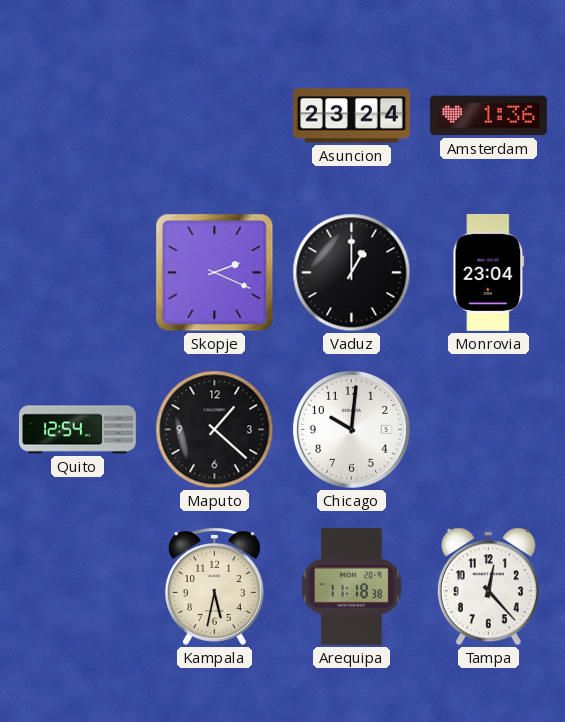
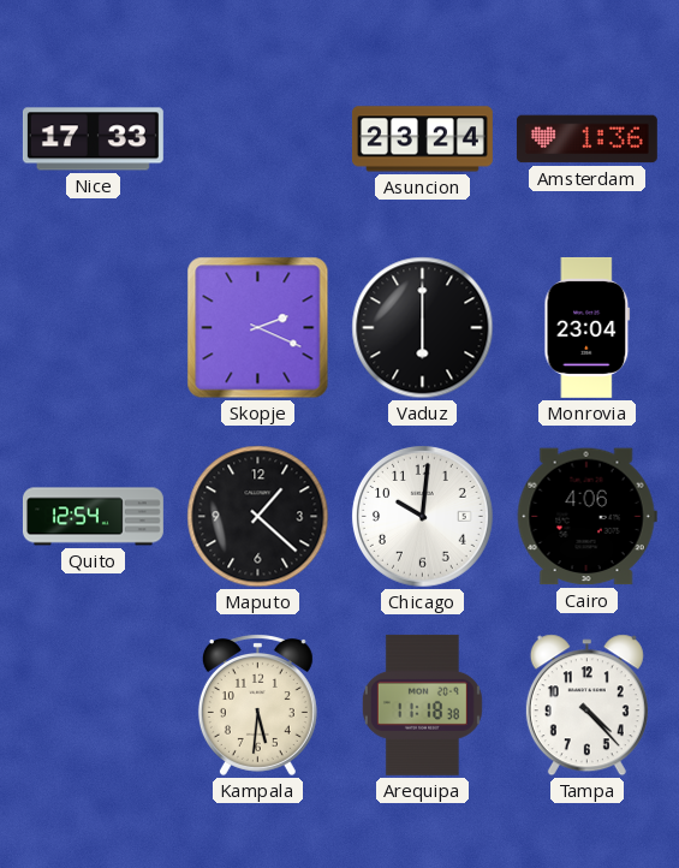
Nice: none -> 17:33 (93, 139)
Vaduz: 1:00 -> 6:00 (423, 328)
Cairo: none -> 4:06 (586, 517)
Kampala: 5:32 -> 5:31 (257, 706)
Tampa: 12:23 -> 4:23 (586, 706)
